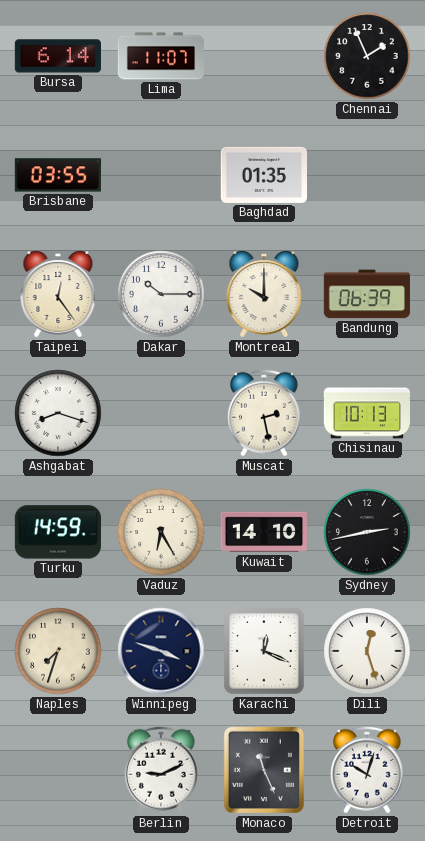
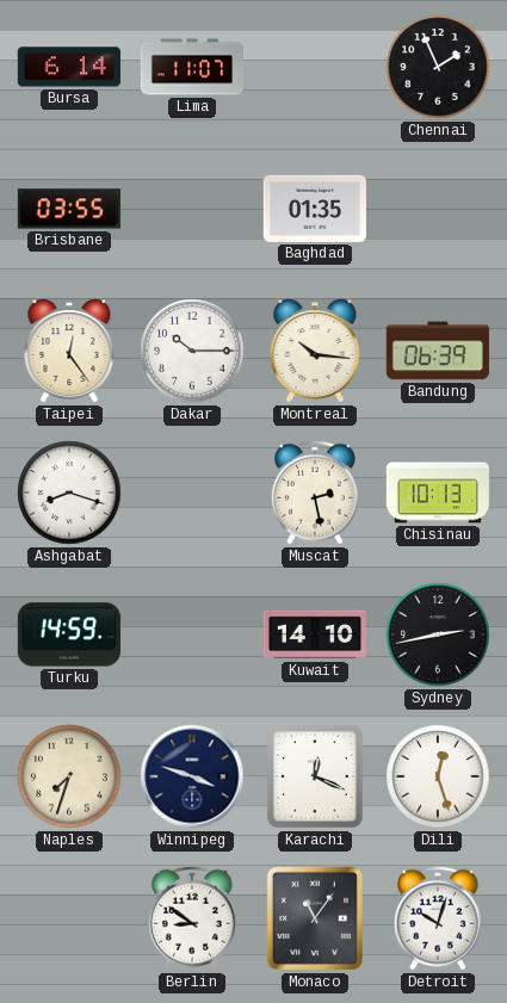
Montreal: 10:00 -> 10:16 (315, 351)
Vaduz: 6:25 -> none (161, 532)
Berlin: 9:11 -> 8:51 (192, 918)
Monaco: 11:26 -> 11:06 (315, 918)
